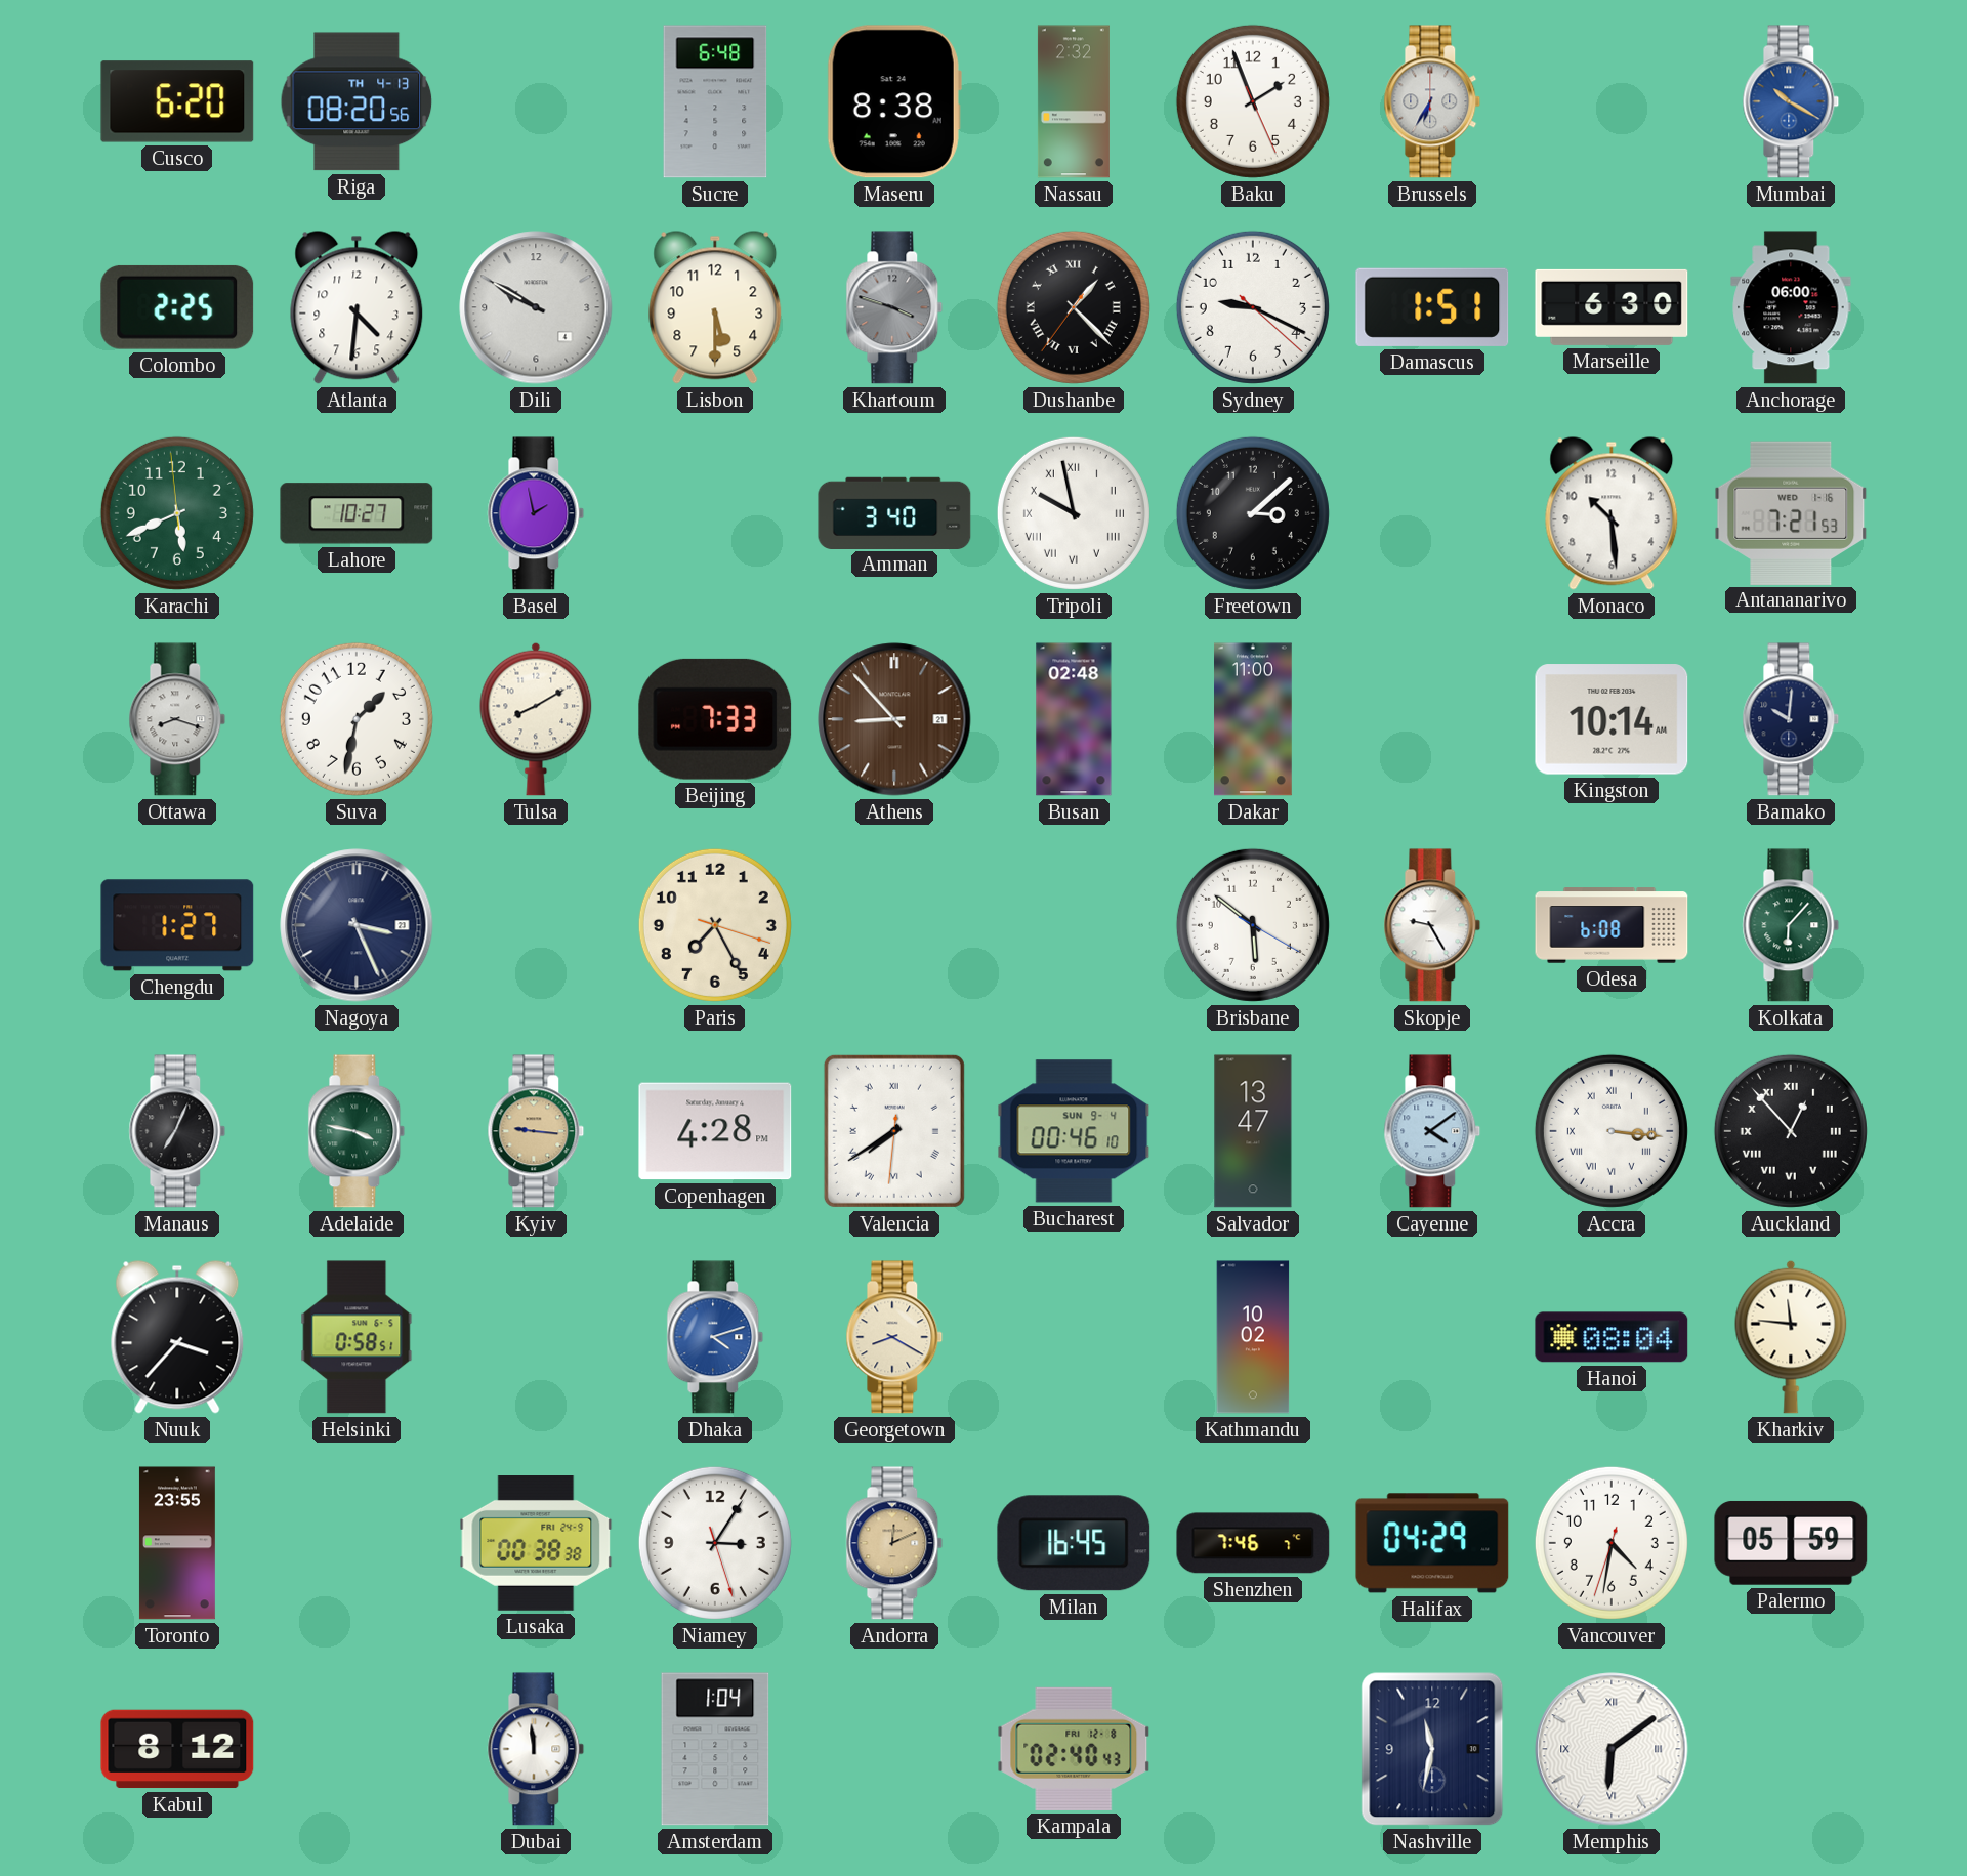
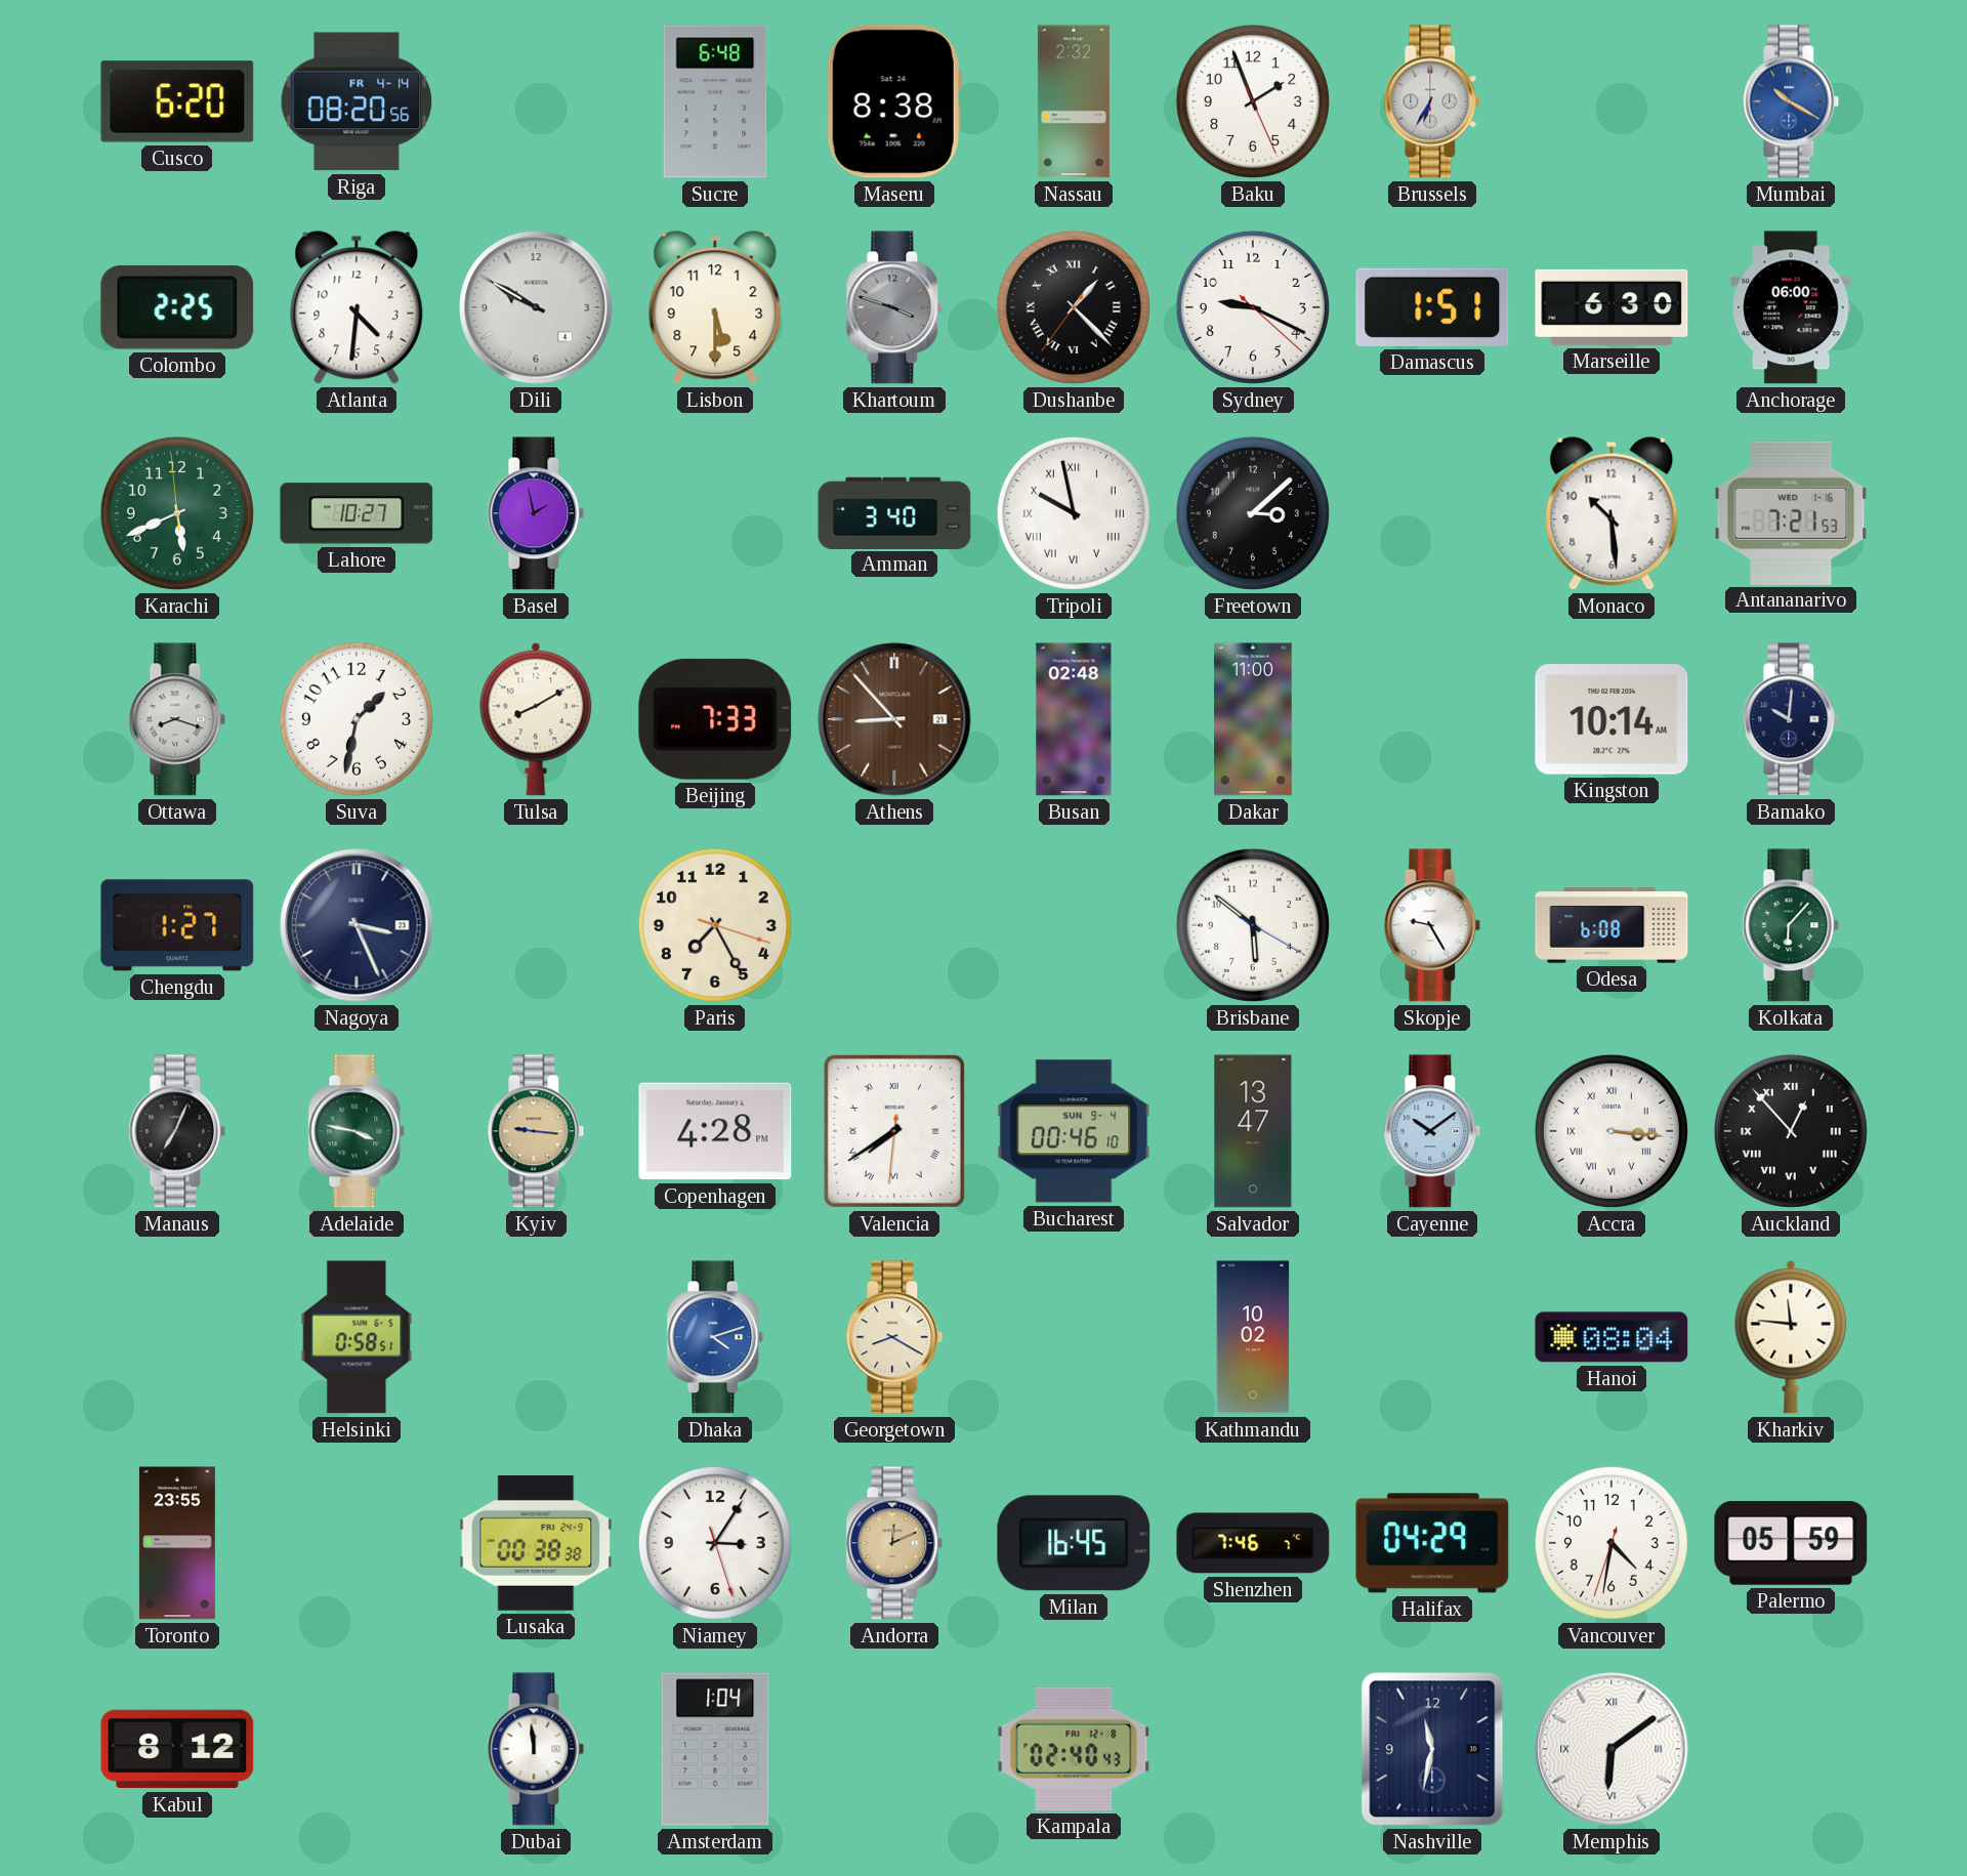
Riga date: TH 4-13 -> FR 4-14 (357, 101)
Cayenne: 4:09 -> 10:09 (1432, 1131)
Nuuk: 3:37 -> none (177, 1337)
